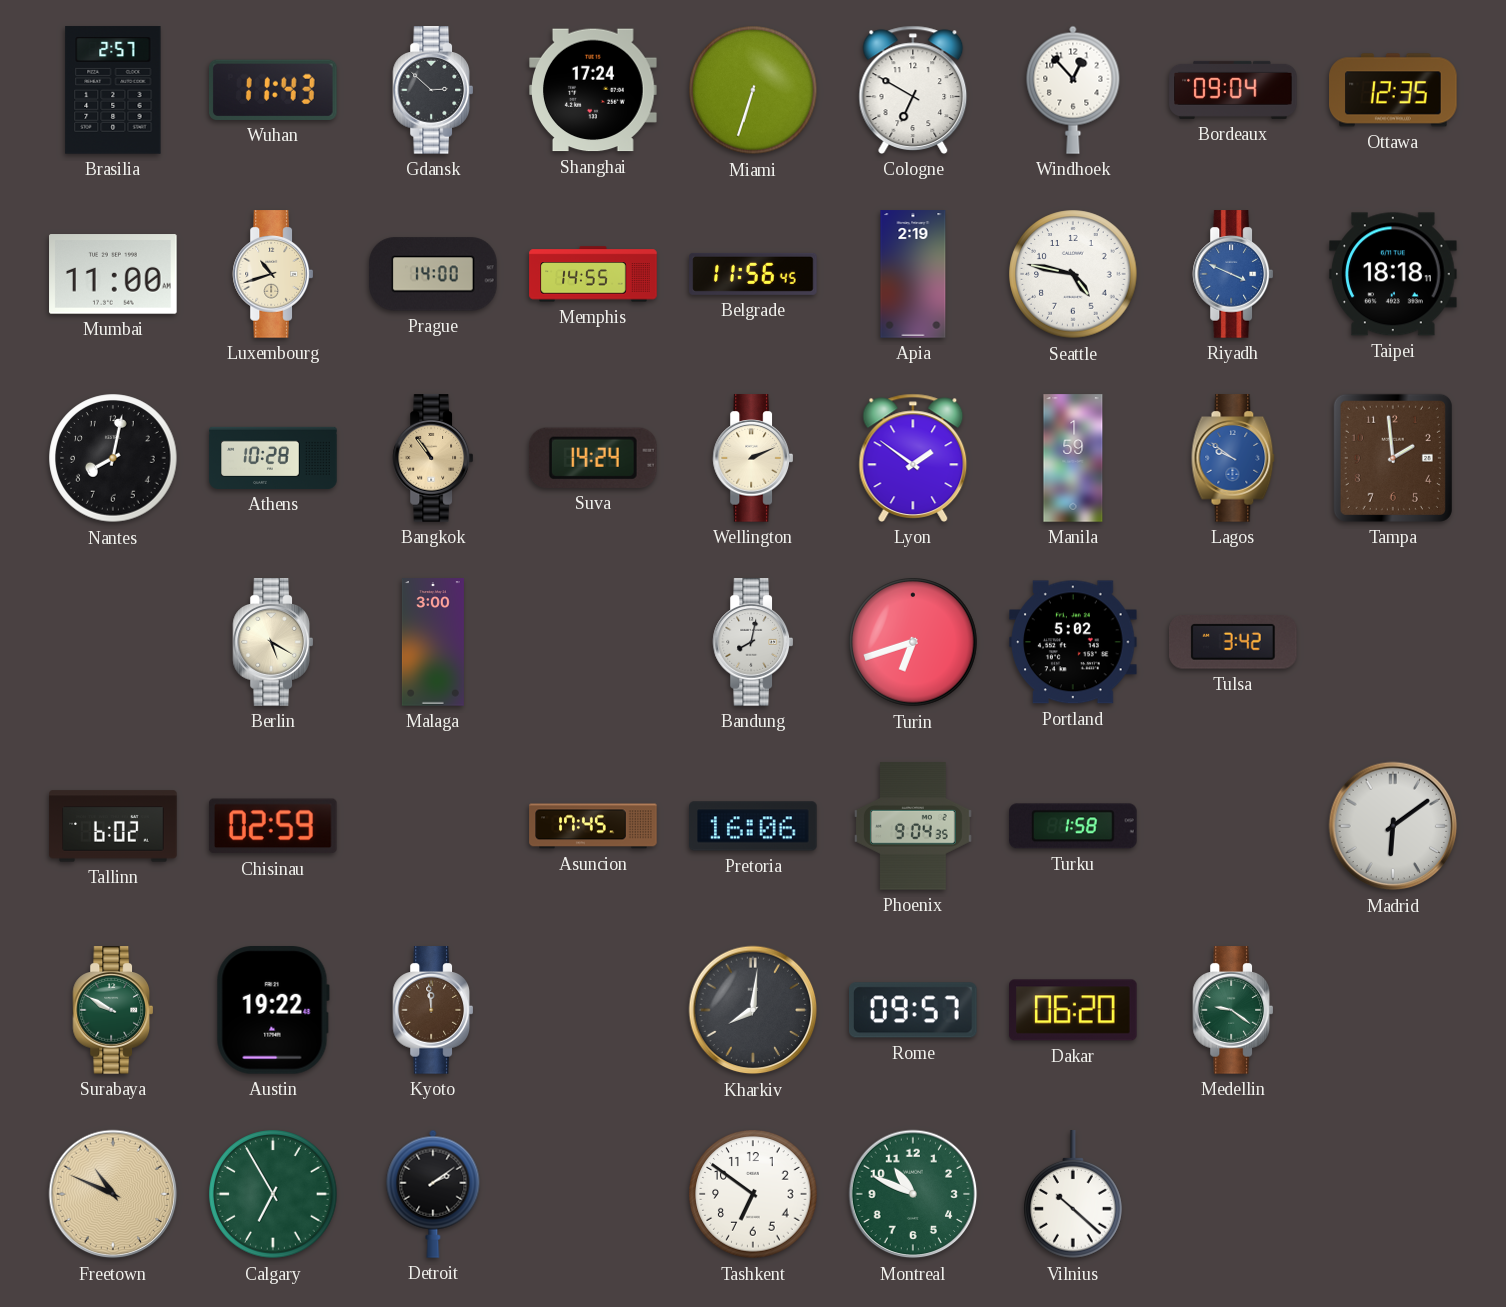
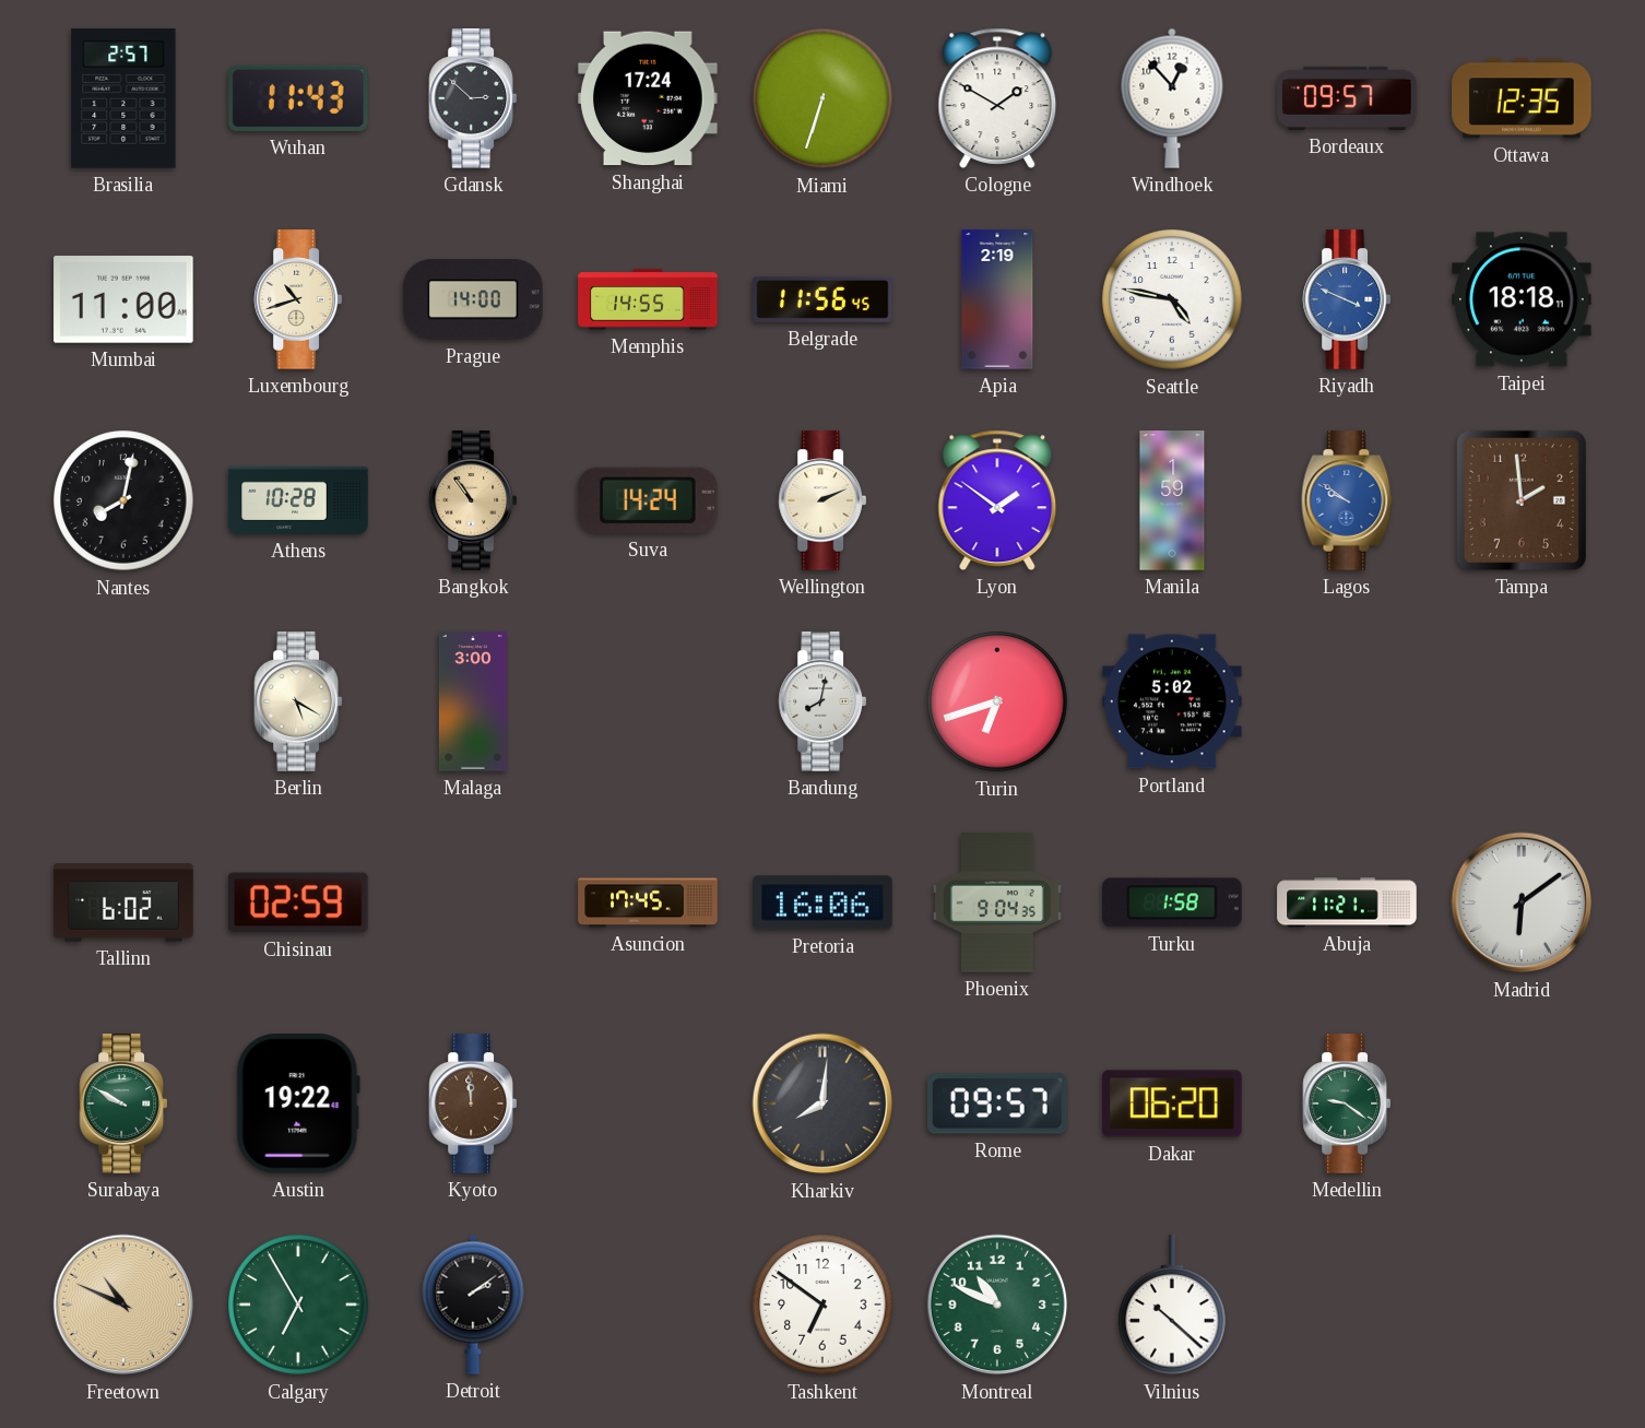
Cologne: 6:50 -> 1:50 (997, 98)
Bordeaux: 09:04 -> 09:57 (1347, 98)
Tulsa: 3:42 -> none (1234, 642)
Abuja: none -> 11:21 (1347, 902)
